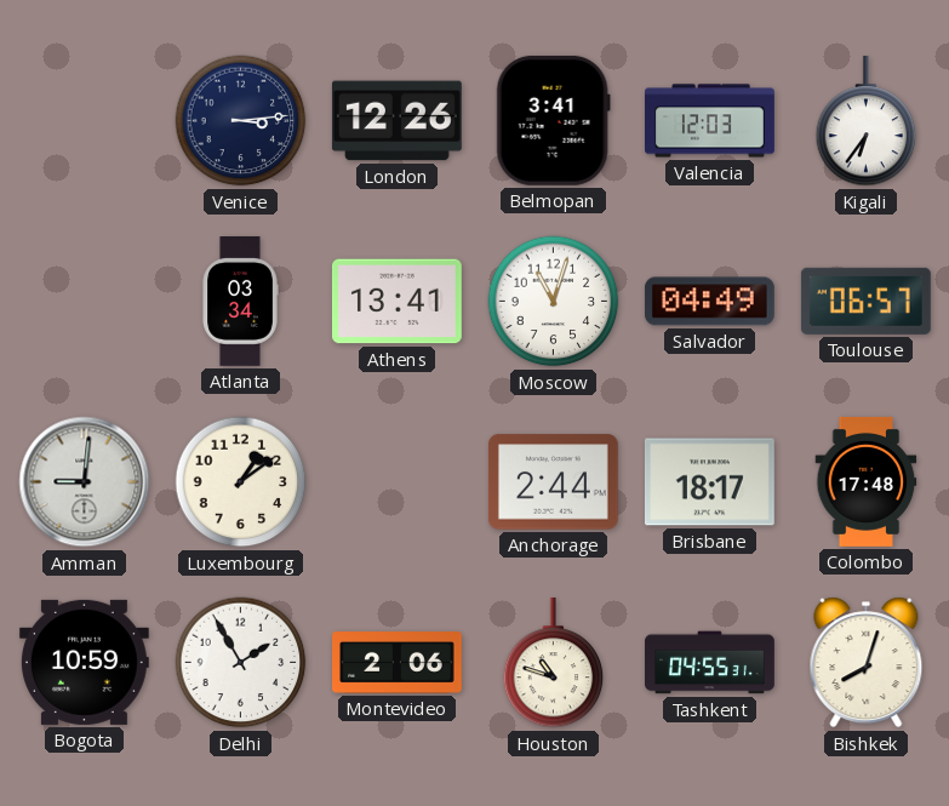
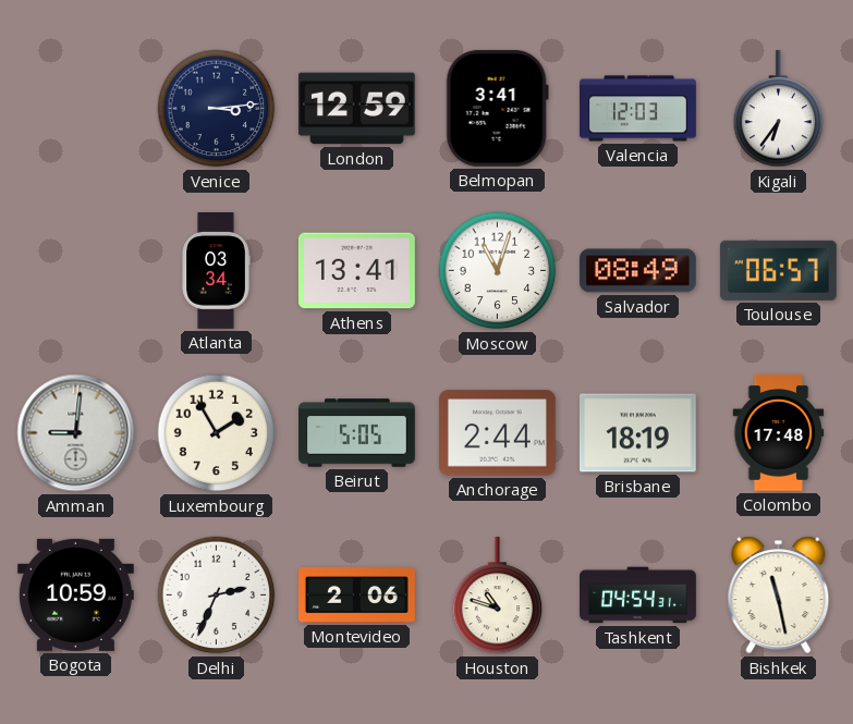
London: 12:26 -> 12:59 (356, 109)
Salvador: 04:49 -> 08:49 (637, 271)
Luxembourg: 1:09 -> 1:55 (217, 433)
Beirut: none -> 5:05 (357, 433)
Brisbane: 18:17 -> 18:19 (637, 433)
Delhi: 1:55 -> 2:34 (217, 596)
Tashkent: 04:55 -> 04:54 (638, 596)
Bishkek: 8:03 -> 11:28 (779, 596)
